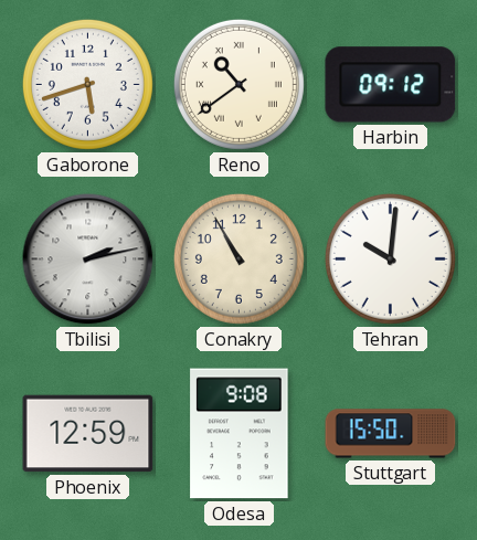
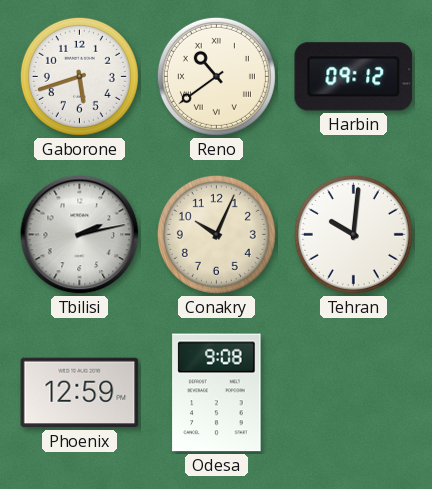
Conakry: 10:55 -> 10:04 (216, 234)
Stuttgart: 15:50 -> none (391, 434)
